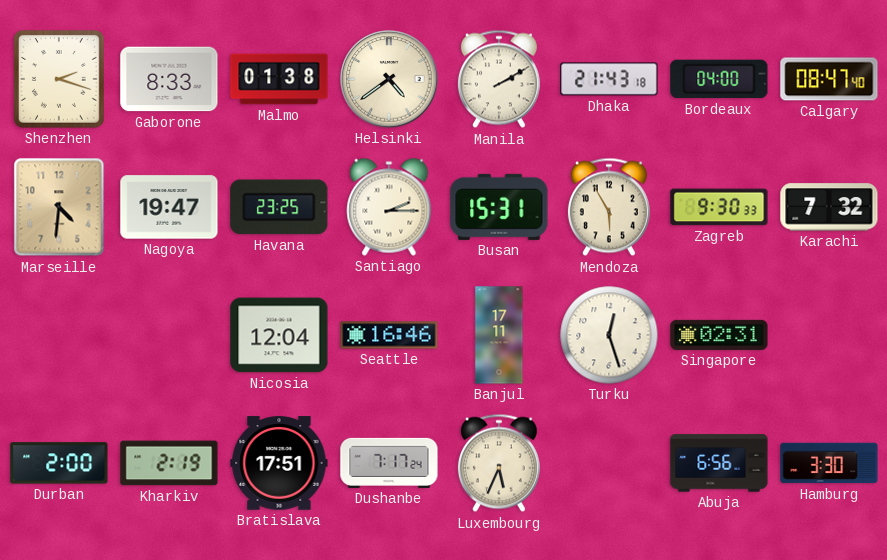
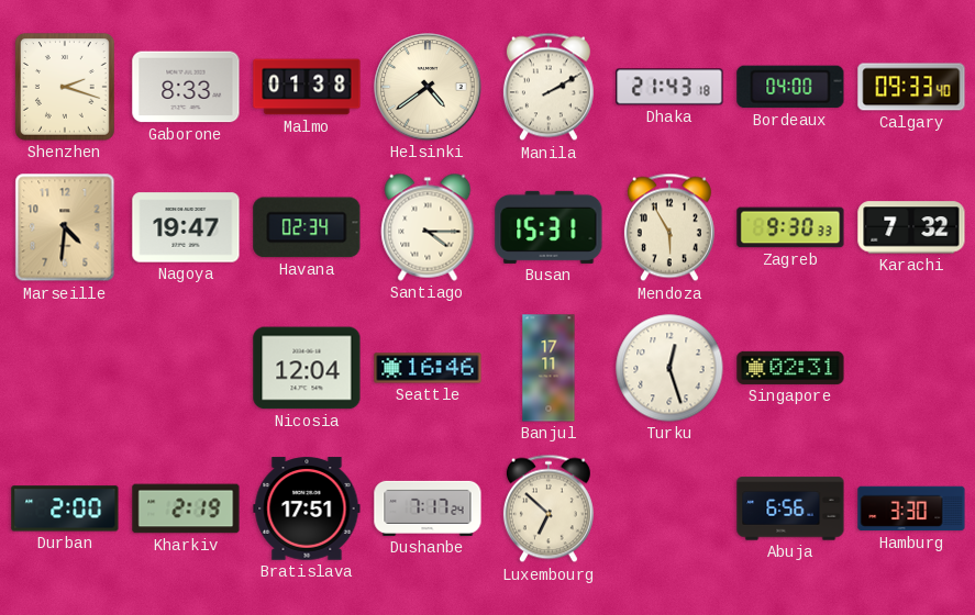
Calgary: 08:47 -> 09:33 (911, 87)
Havana: 23:25 -> 02:34 (307, 227)
Santiago: 2:15 -> 4:15 (428, 227)
Luxembourg: 5:34 -> 6:52 (549, 508)
